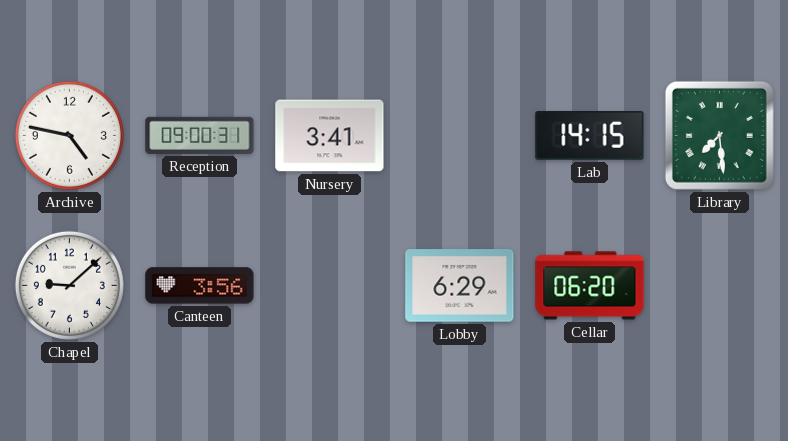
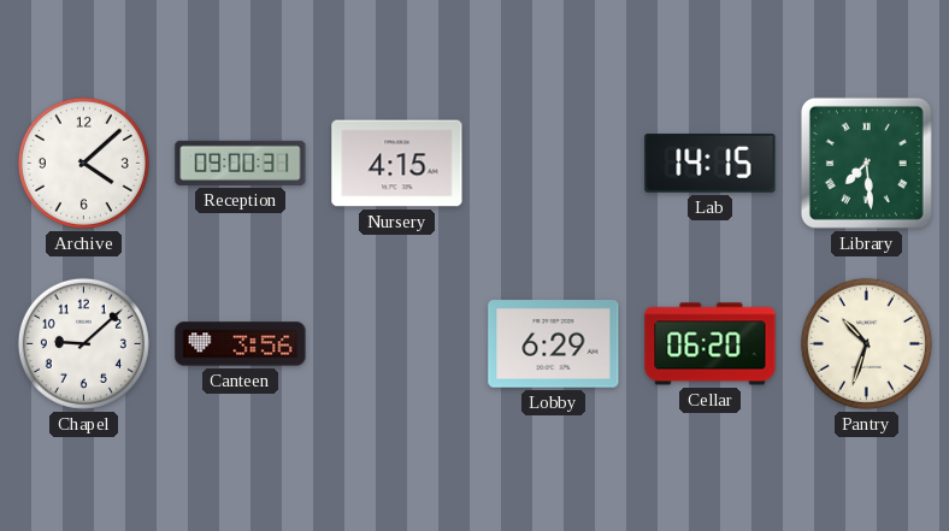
Archive: 4:47 -> 4:08 (83, 163)
Nursery: 3:41 -> 4:15 (397, 164)
Pantry: none -> 10:33 (866, 343)
